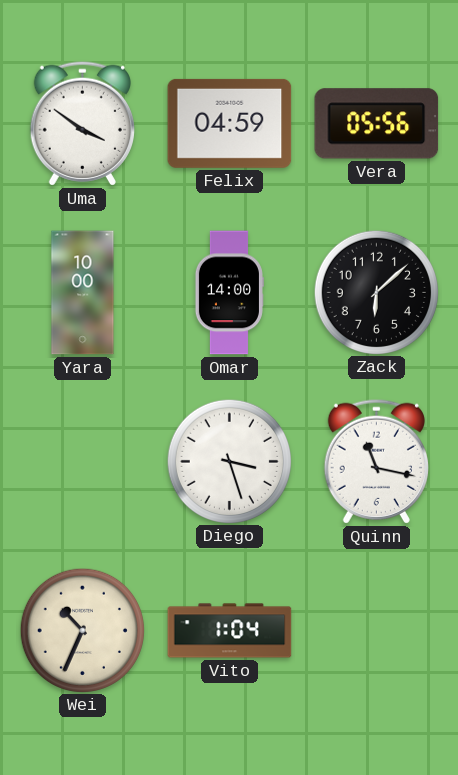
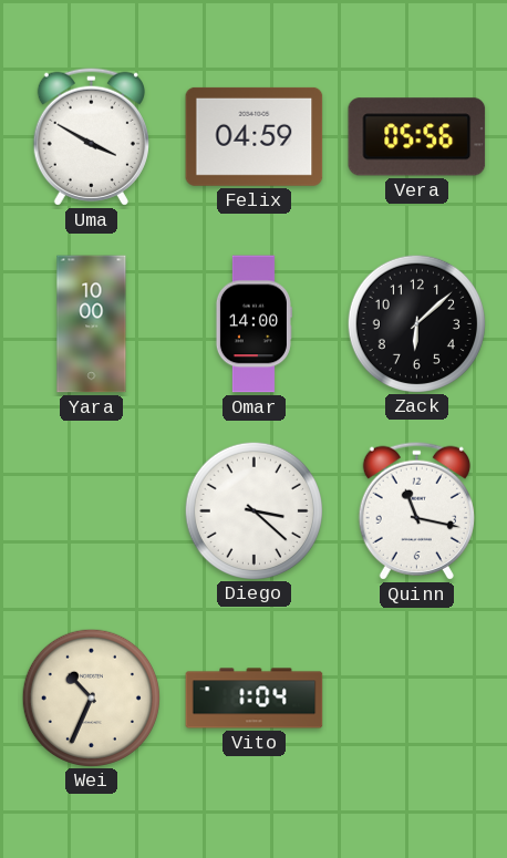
Uma: 3:51 -> 3:50 (91, 136)
Diego: 3:27 -> 3:22 (253, 510)
